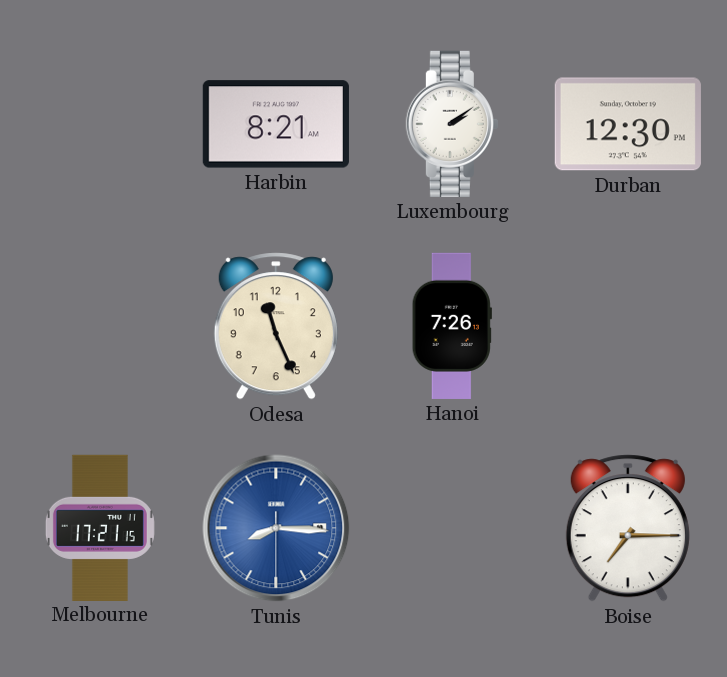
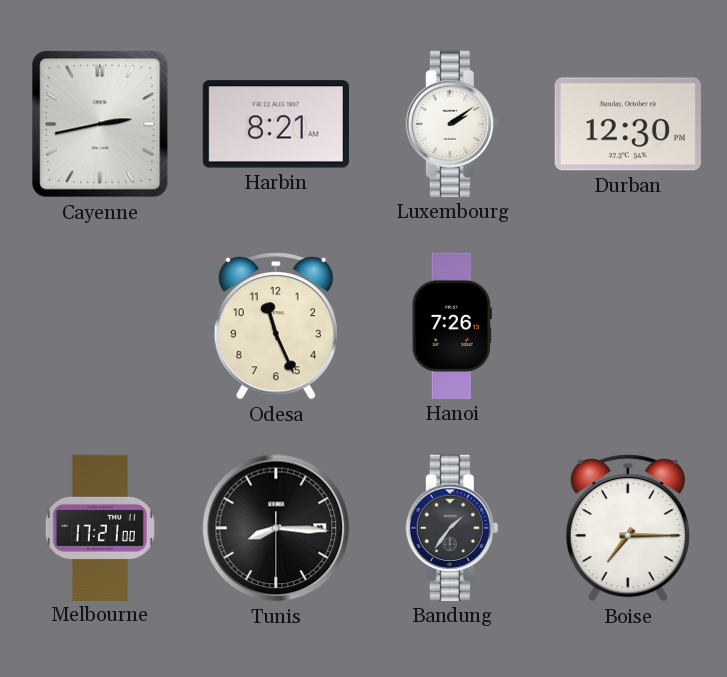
Cayenne: none -> 2:43 (100, 124)
Melbourne: 17:21:15 -> 17:21:00 (100, 527)
Tunis dial: blue -> black (276, 528)
Bandung: none -> 1:36 (452, 528)
